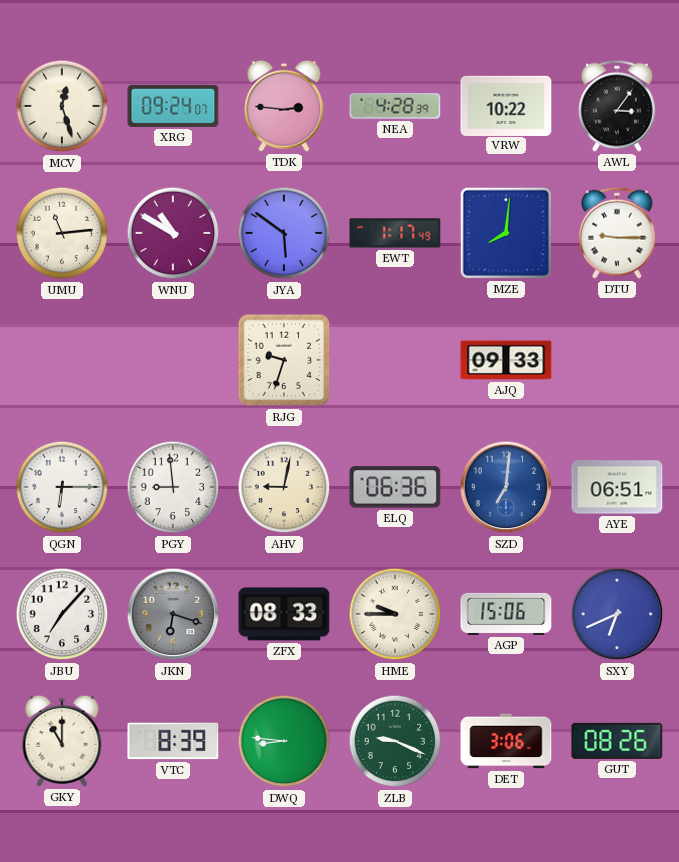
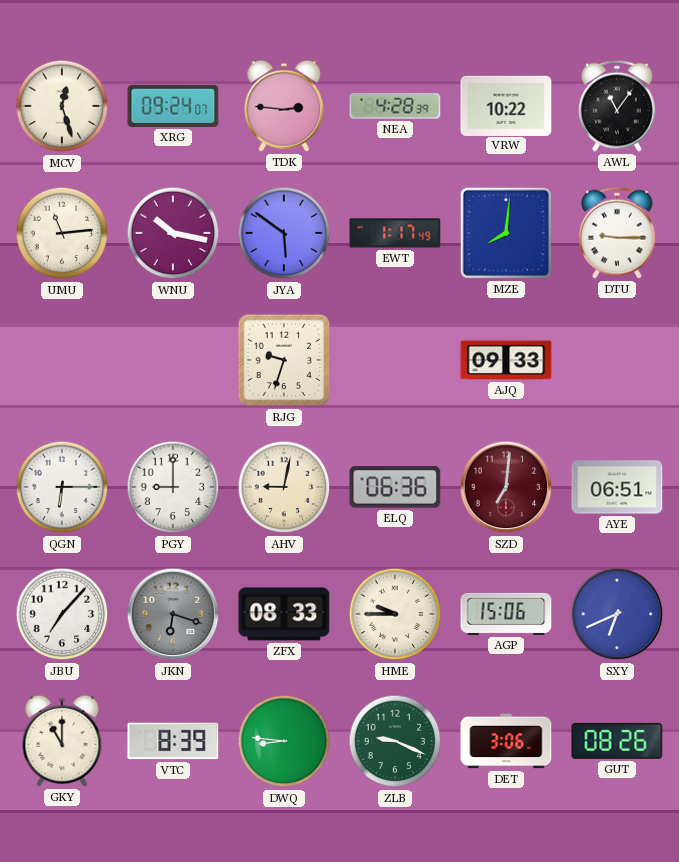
AWL: 3:06 -> 11:06 (618, 106)
WNU: 10:50 -> 10:17 (173, 233)
PGY: 8:59 -> 9:00 (173, 487)
SZD dial: blue -> burgundy (506, 487)
